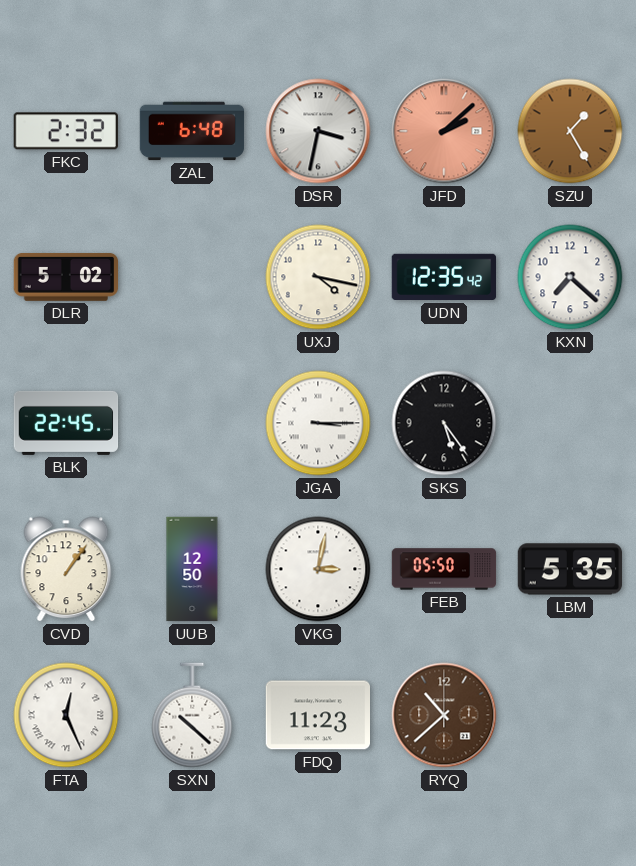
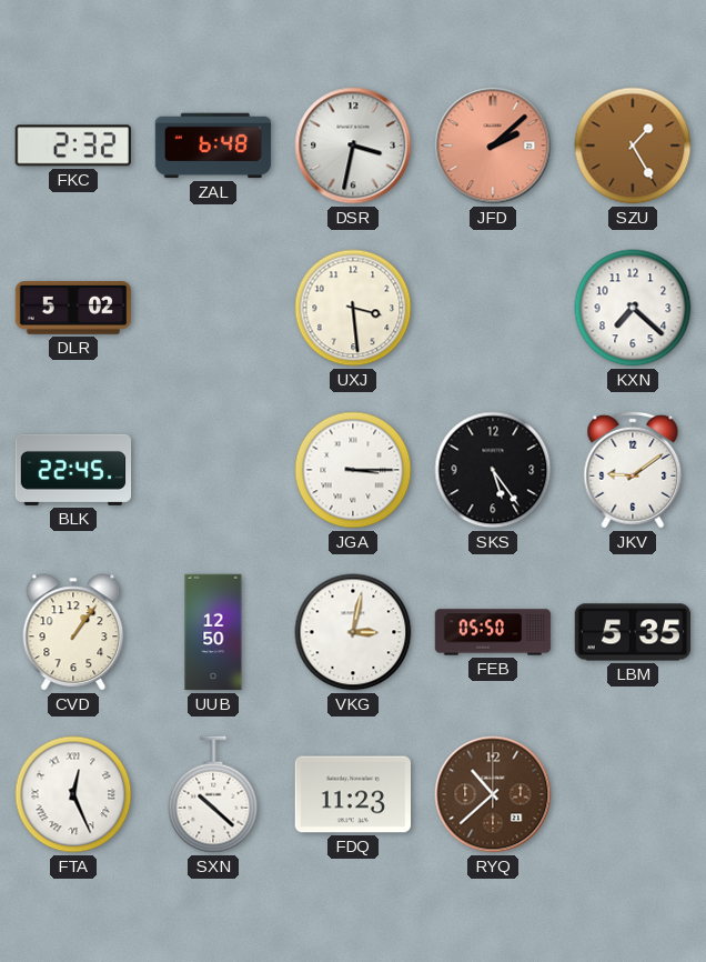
UXJ: 4:17 -> 3:29 (353, 308)
UDN: 12:35 -> none (444, 277)
JKV: none -> 9:09 (633, 470)
